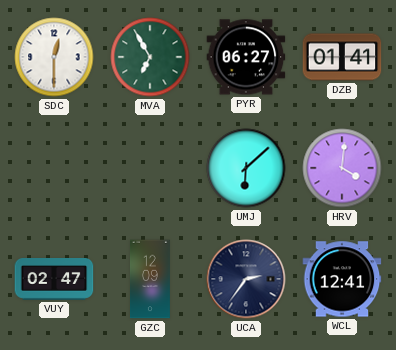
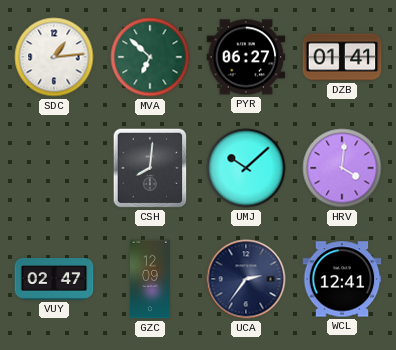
SDC: 12:30 -> 1:14 (54, 57)
MVA: 6:55 -> 6:52 (150, 57)
CSH: none -> 8:01 (150, 168)
UMJ: 6:08 -> 10:08 (246, 168)
